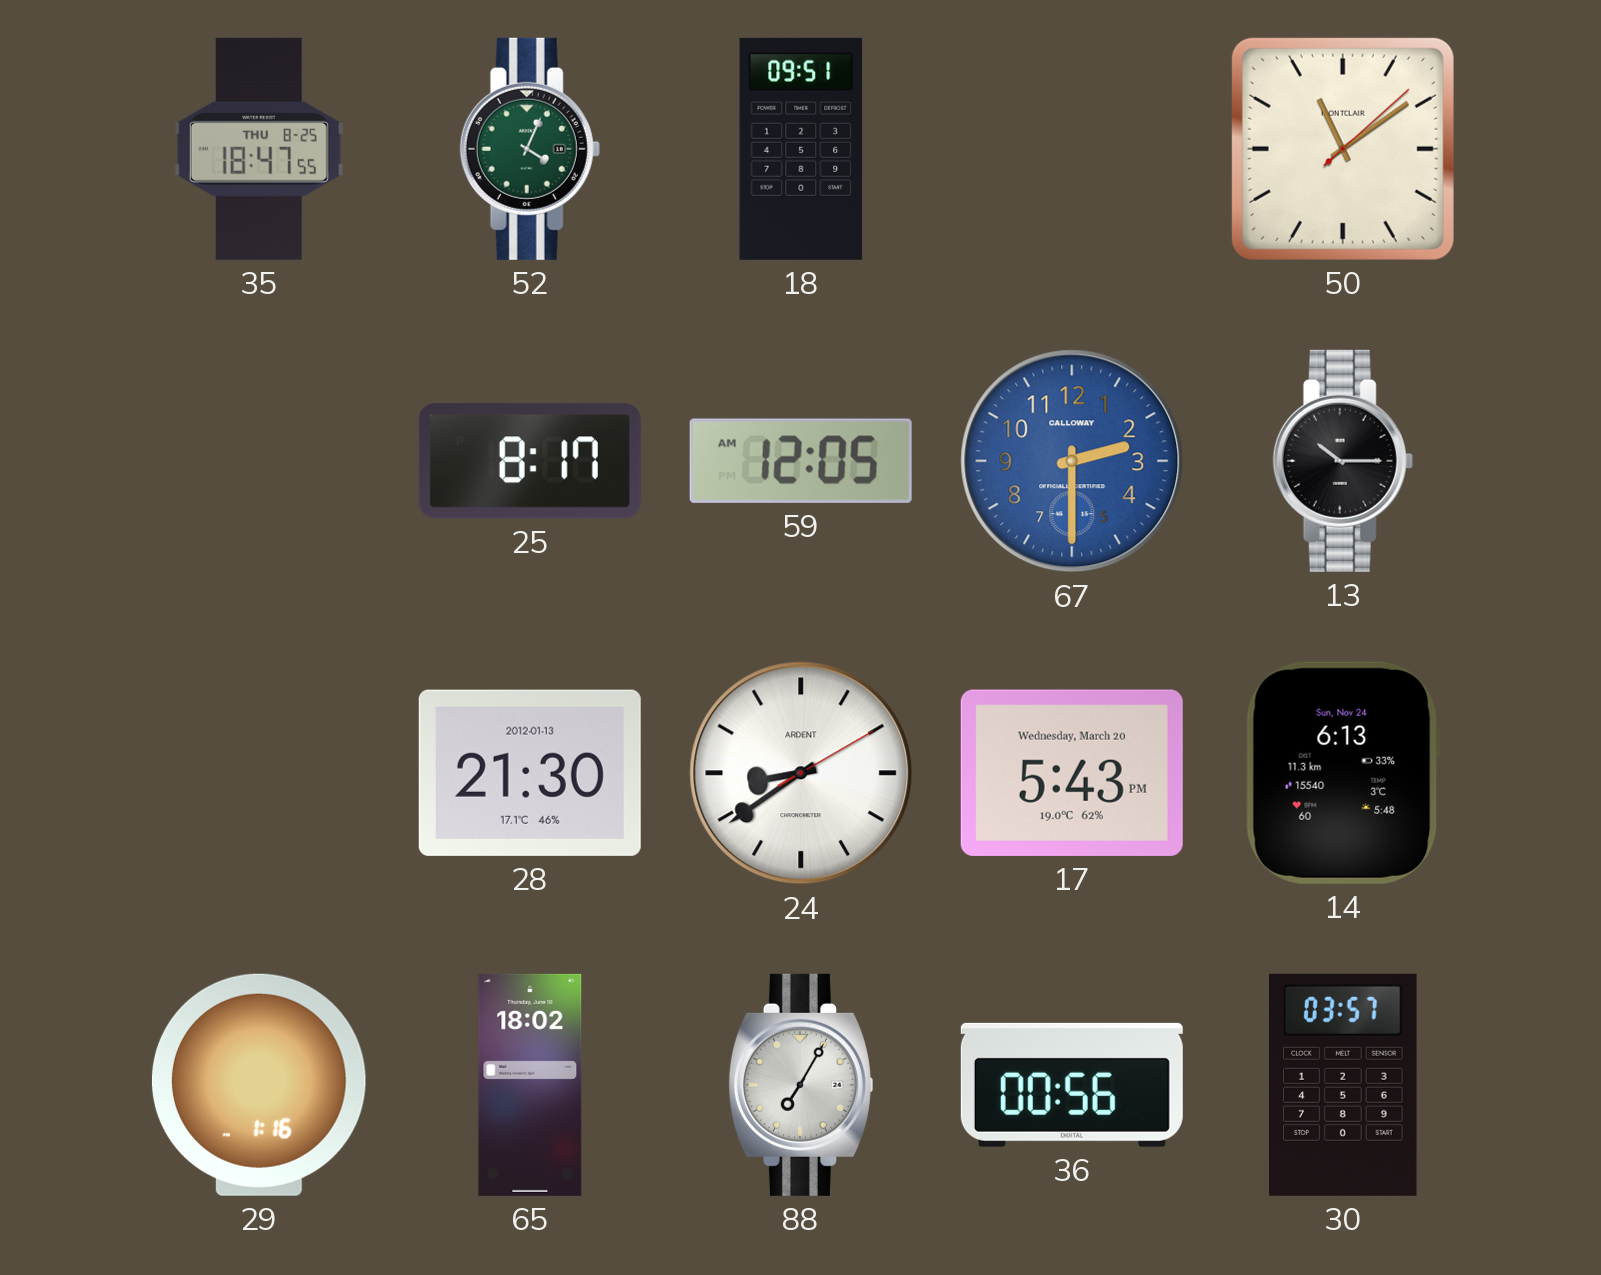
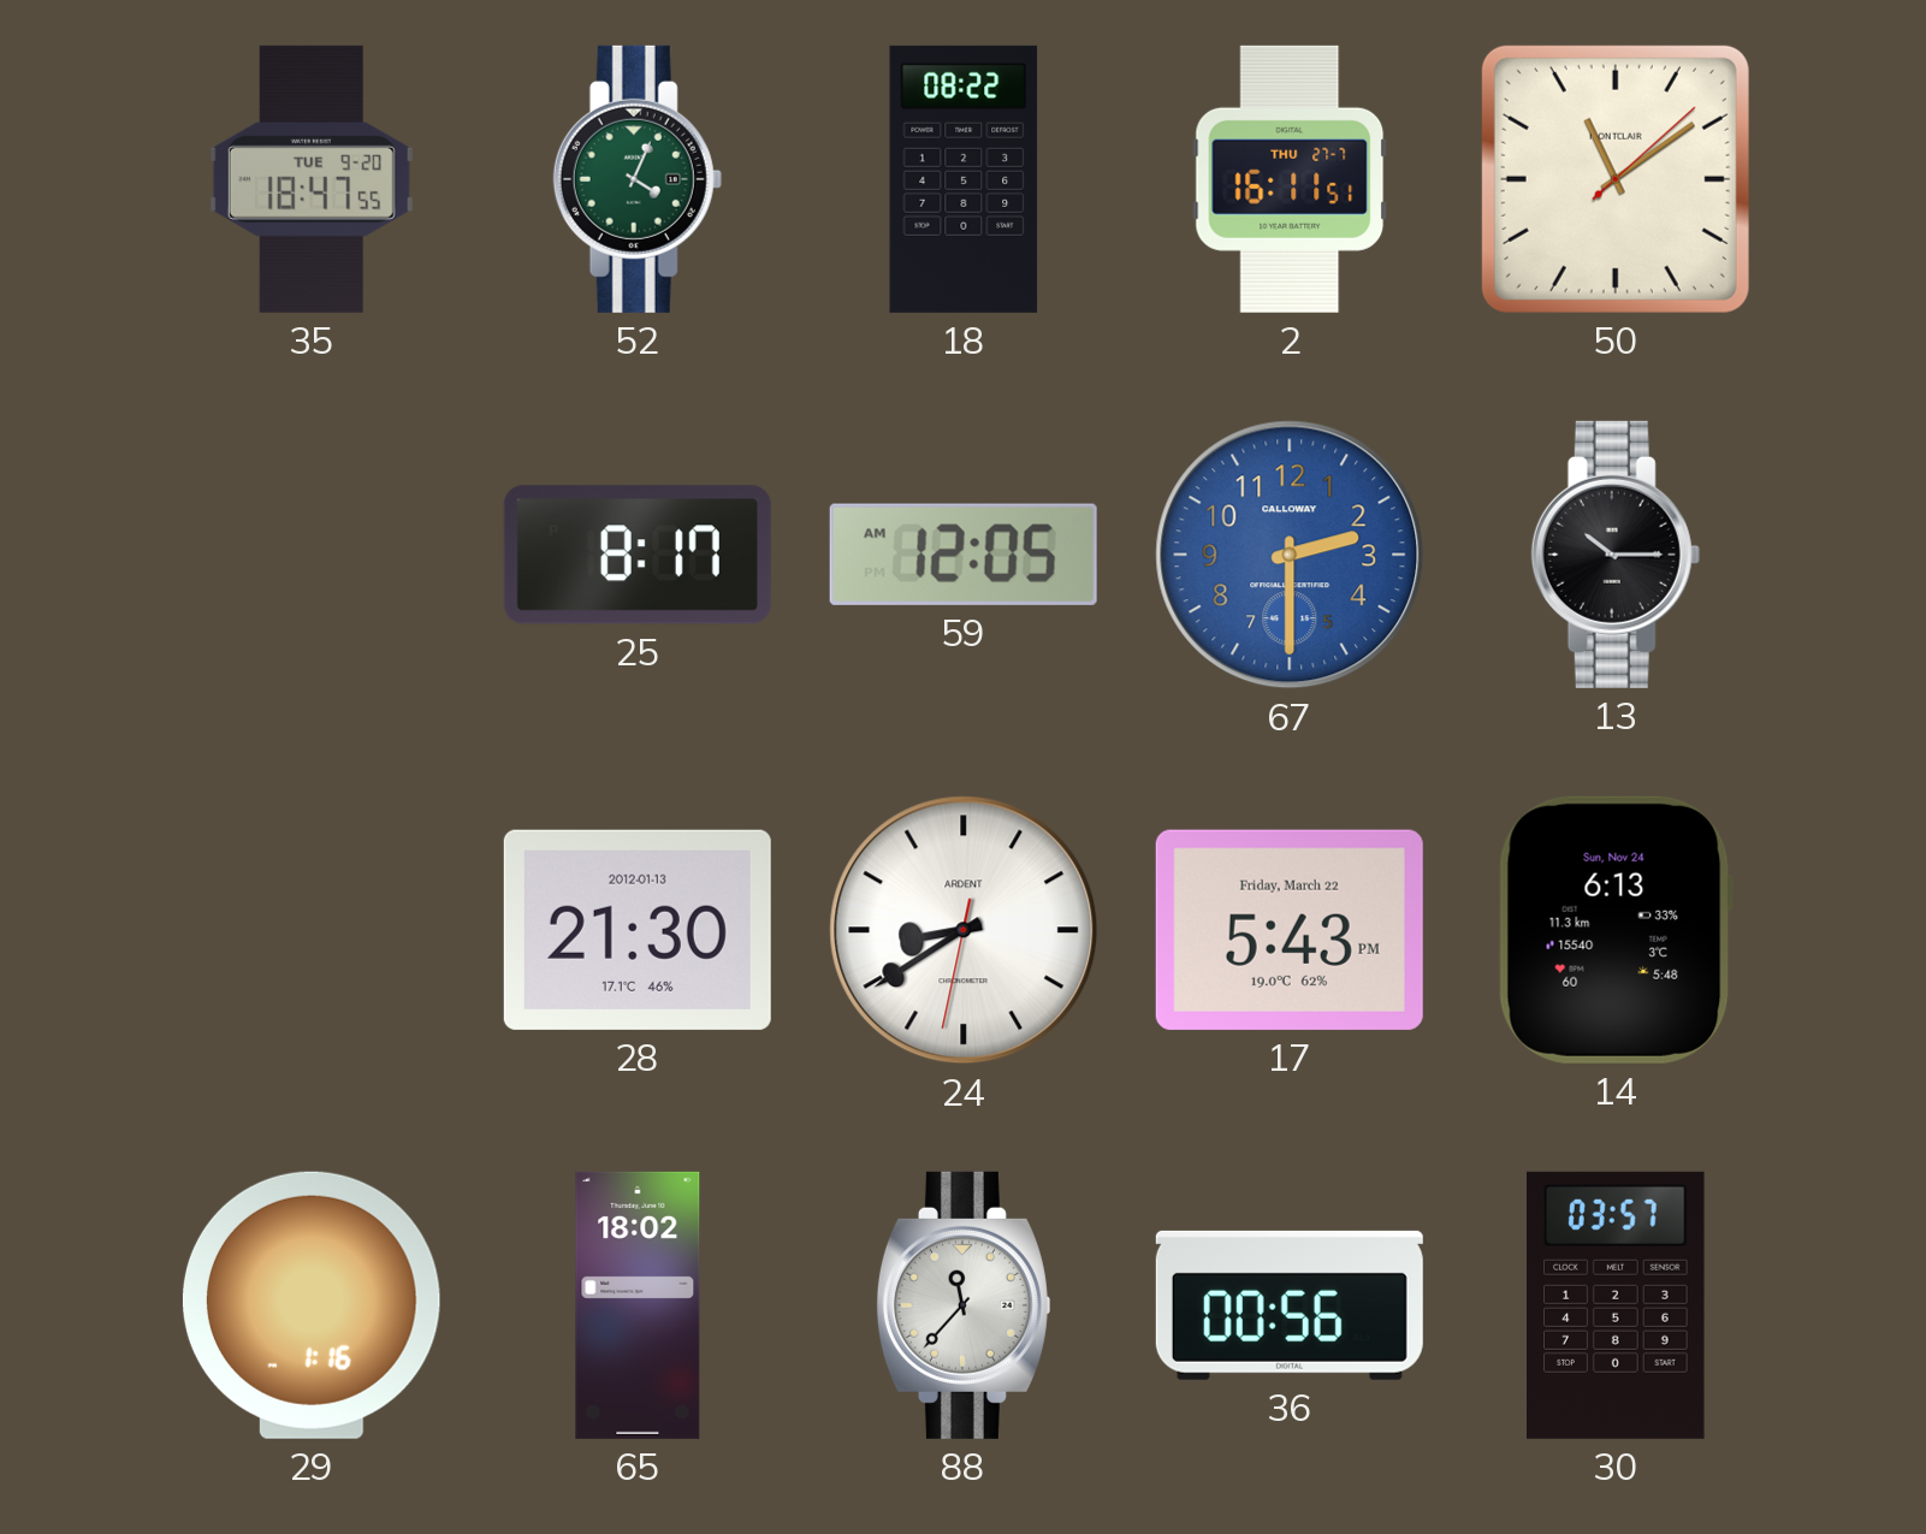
35 date: THU 8-25 -> TUE 9-20 (312, 179)
18: 09:51 -> 08:22 (964, 179)
2: none -> 16:11 (1290, 179)
24: 8:39:10 -> 8:39:32 (964, 930)
17 date: Wednesday, March 20 -> Friday, March 22 (1290, 930)
88: 7:05 -> 11:37 (962, 1305)
